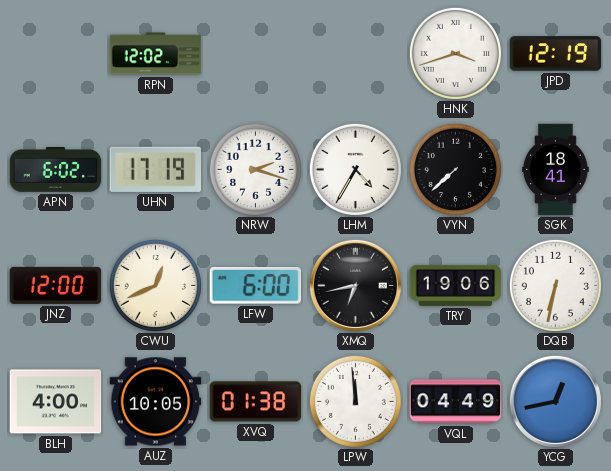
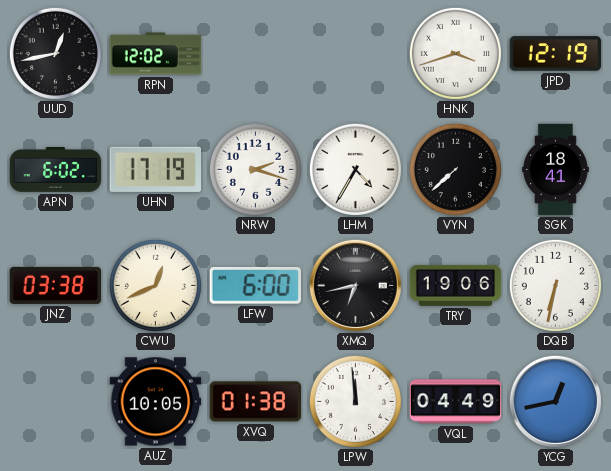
UUD: none -> 12:43 (55, 53)
JNZ: 12:00 -> 03:38 (56, 285)
BLH: 4:00 -> none (56, 402)
